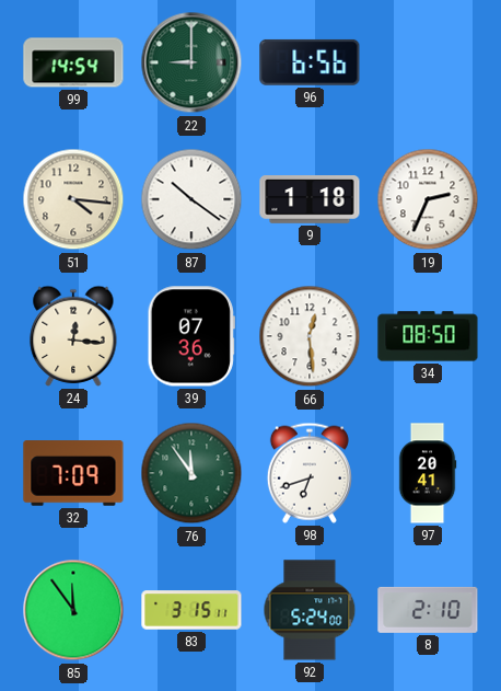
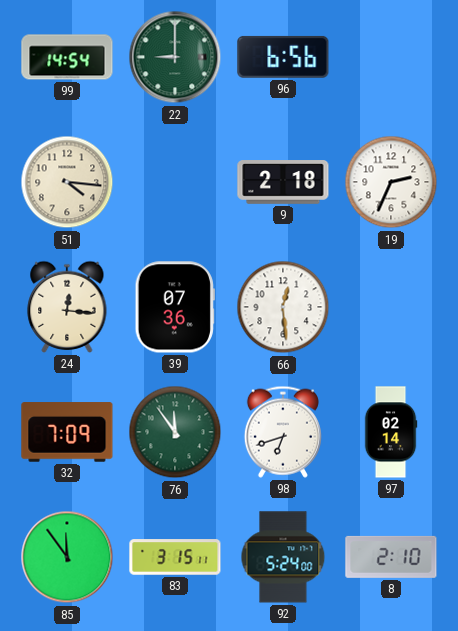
87: 10:21 -> none (191, 199)
9: 1:18 -> 2:18 (283, 182)
34: 08:50 -> none (428, 336)
97: 20:41 -> 02:14 (391, 432)
